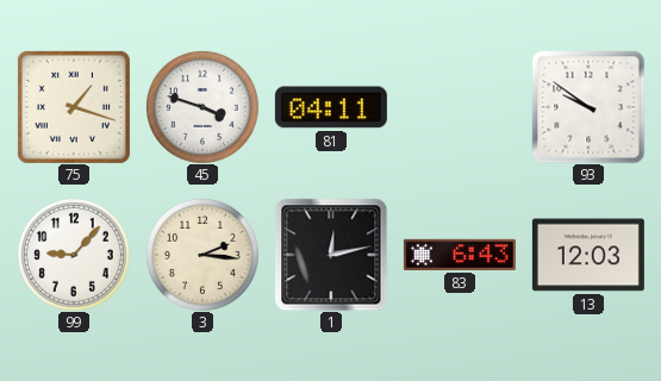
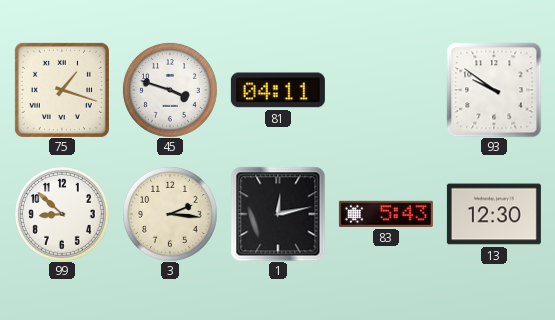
99: 9:07 -> 8:52 (62, 214)
83: 6:43 -> 5:43 (386, 214)
13: 12:03 -> 12:30 (494, 214)
